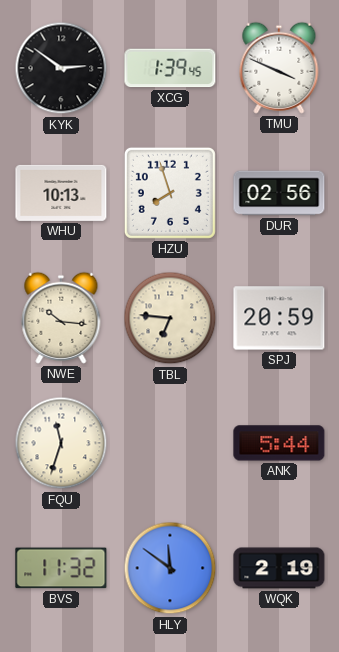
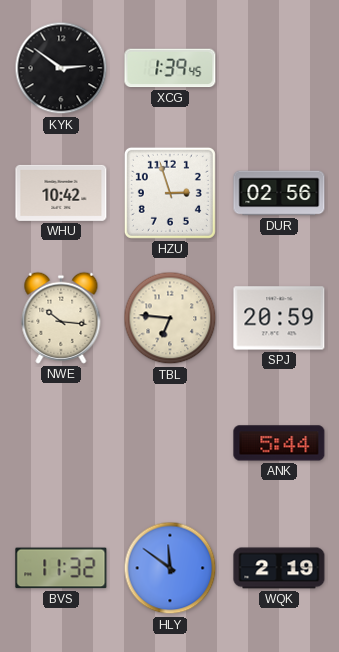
TMU: 3:49 -> none (279, 68)
WHU: 10:13 -> 10:42 (61, 193)
HZU: 7:57 -> 2:57 (170, 193)
FQU: 11:33 -> none (61, 443)
